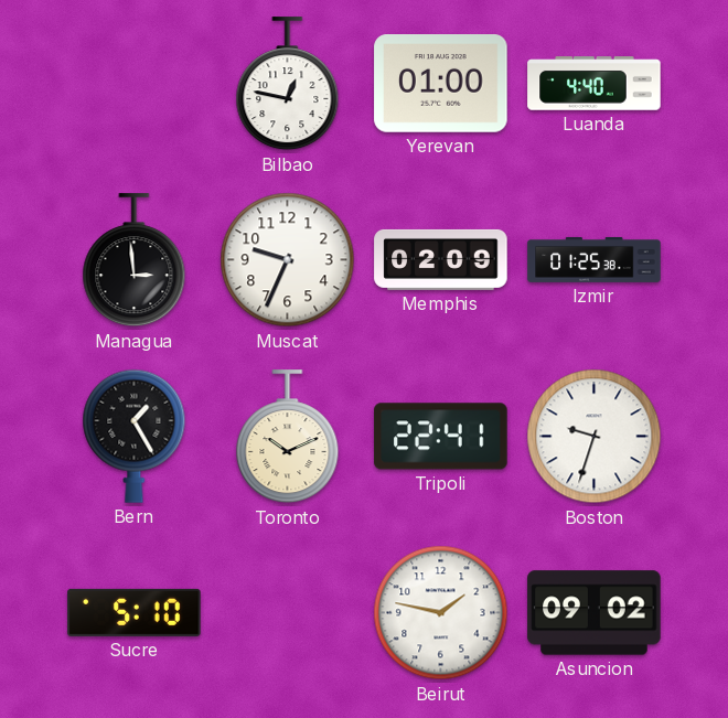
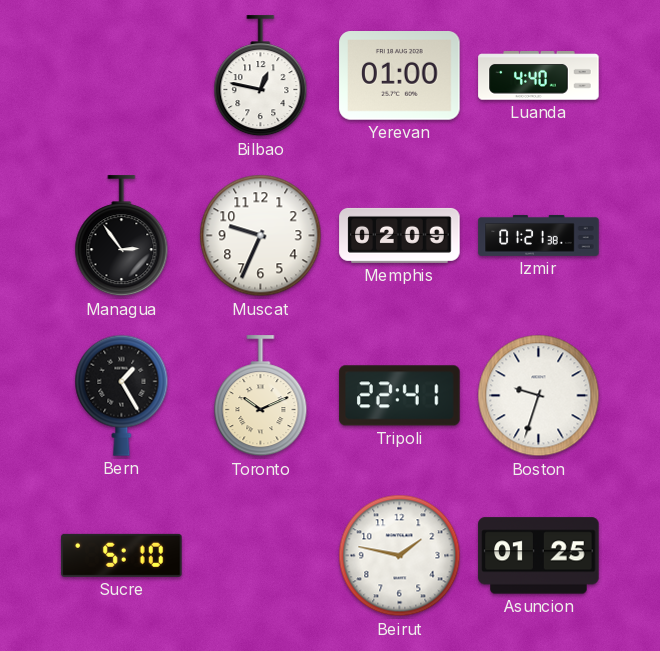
Managua: 2:59 -> 2:54 (122, 236)
Izmir: 01:25 -> 01:21 (539, 236)
Asuncion: 09:02 -> 01:25 (539, 556)
